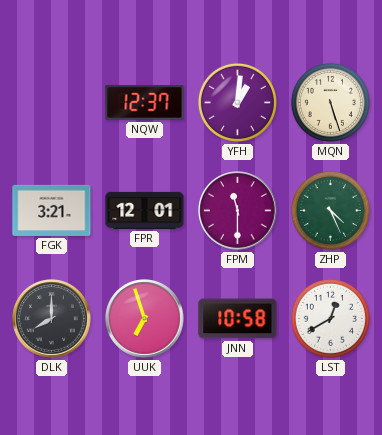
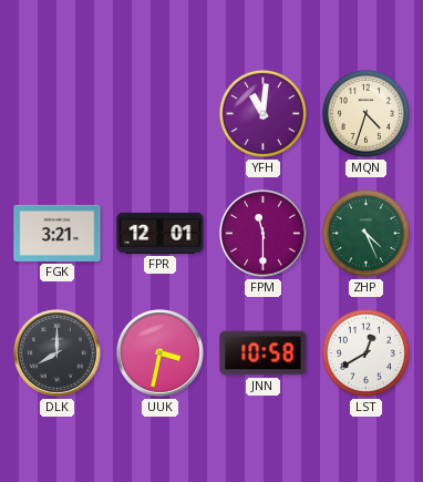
NQW: 12:37 -> none (145, 103)
YFH: 1:01 -> 11:01 (262, 113)
MQN: 5:27 -> 4:33 (365, 113)
UUK: 6:57 -> 3:32 (161, 353)
